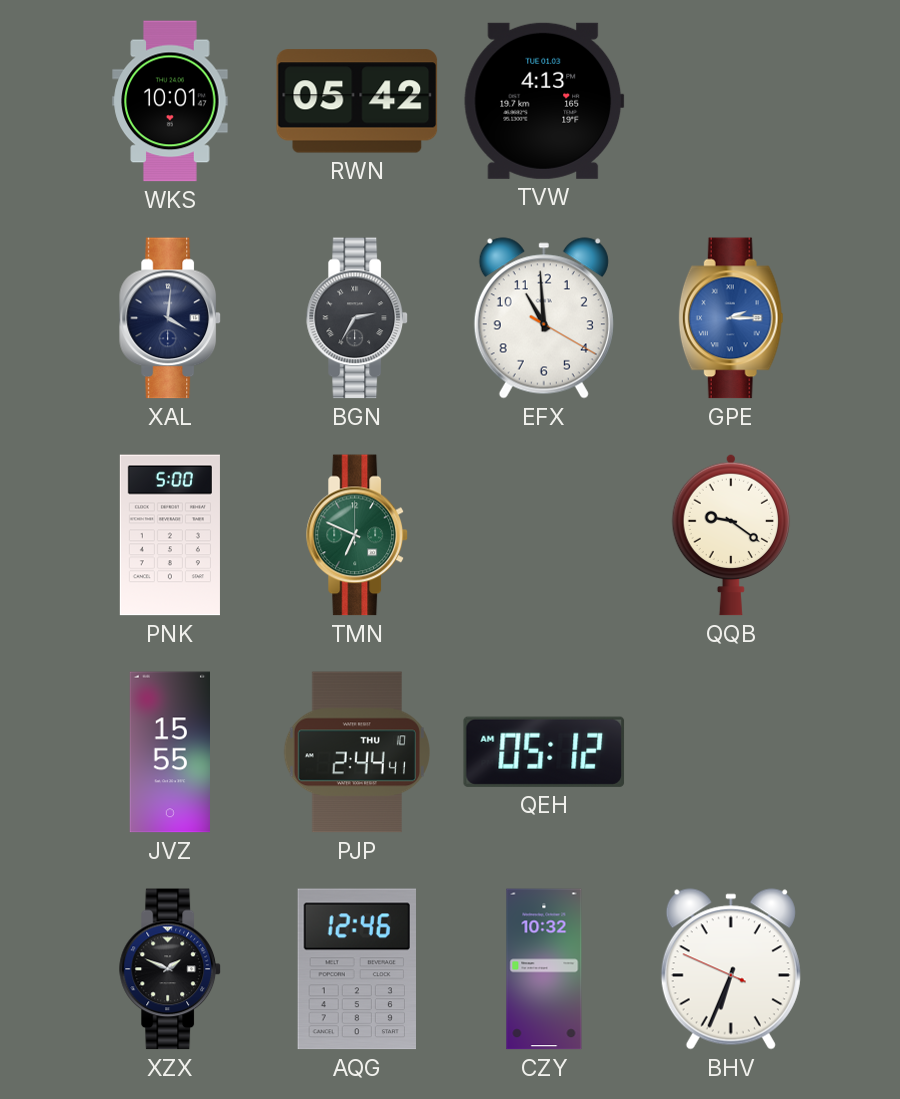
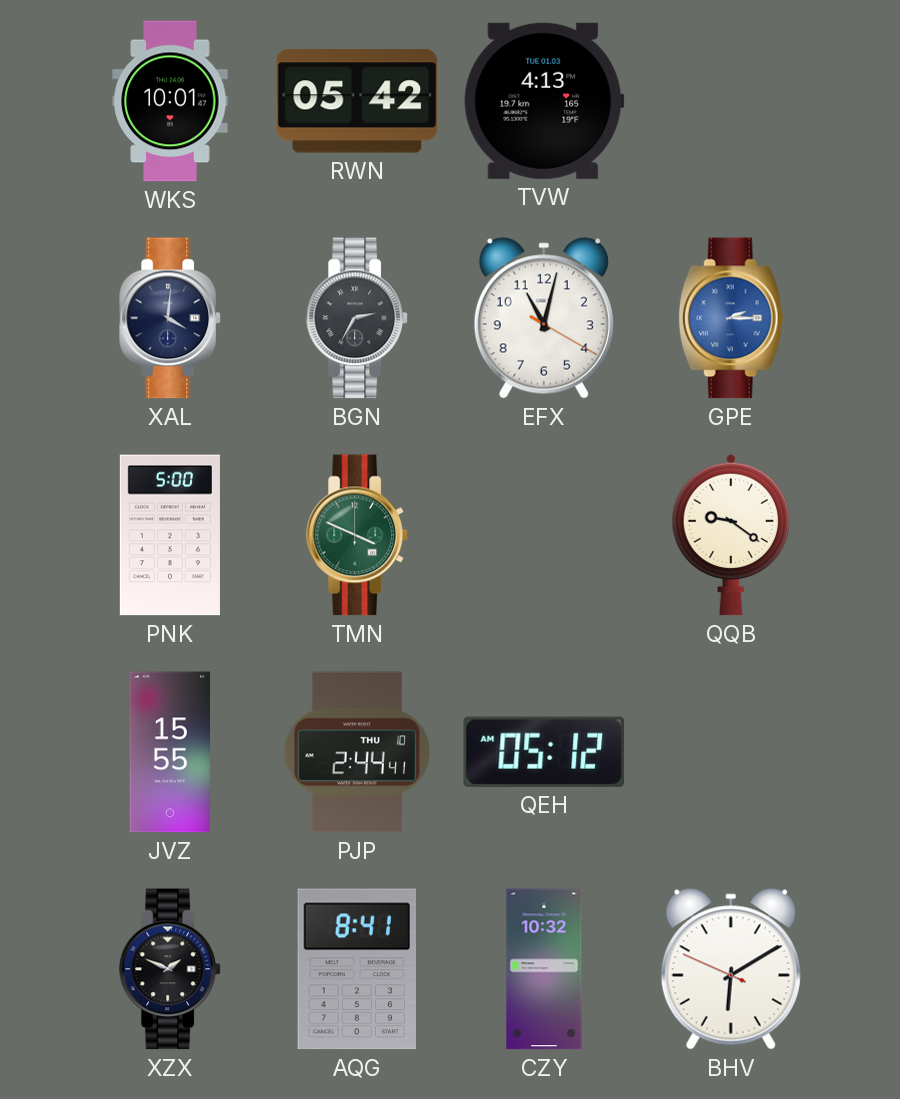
EFX: 10:59 -> 11:02 (544, 318)
TMN: 6:49 -> 3:49 (357, 535)
AQG: 12:46 -> 8:41 (356, 969)
BHV: 6:33 -> 6:09 (731, 969)
